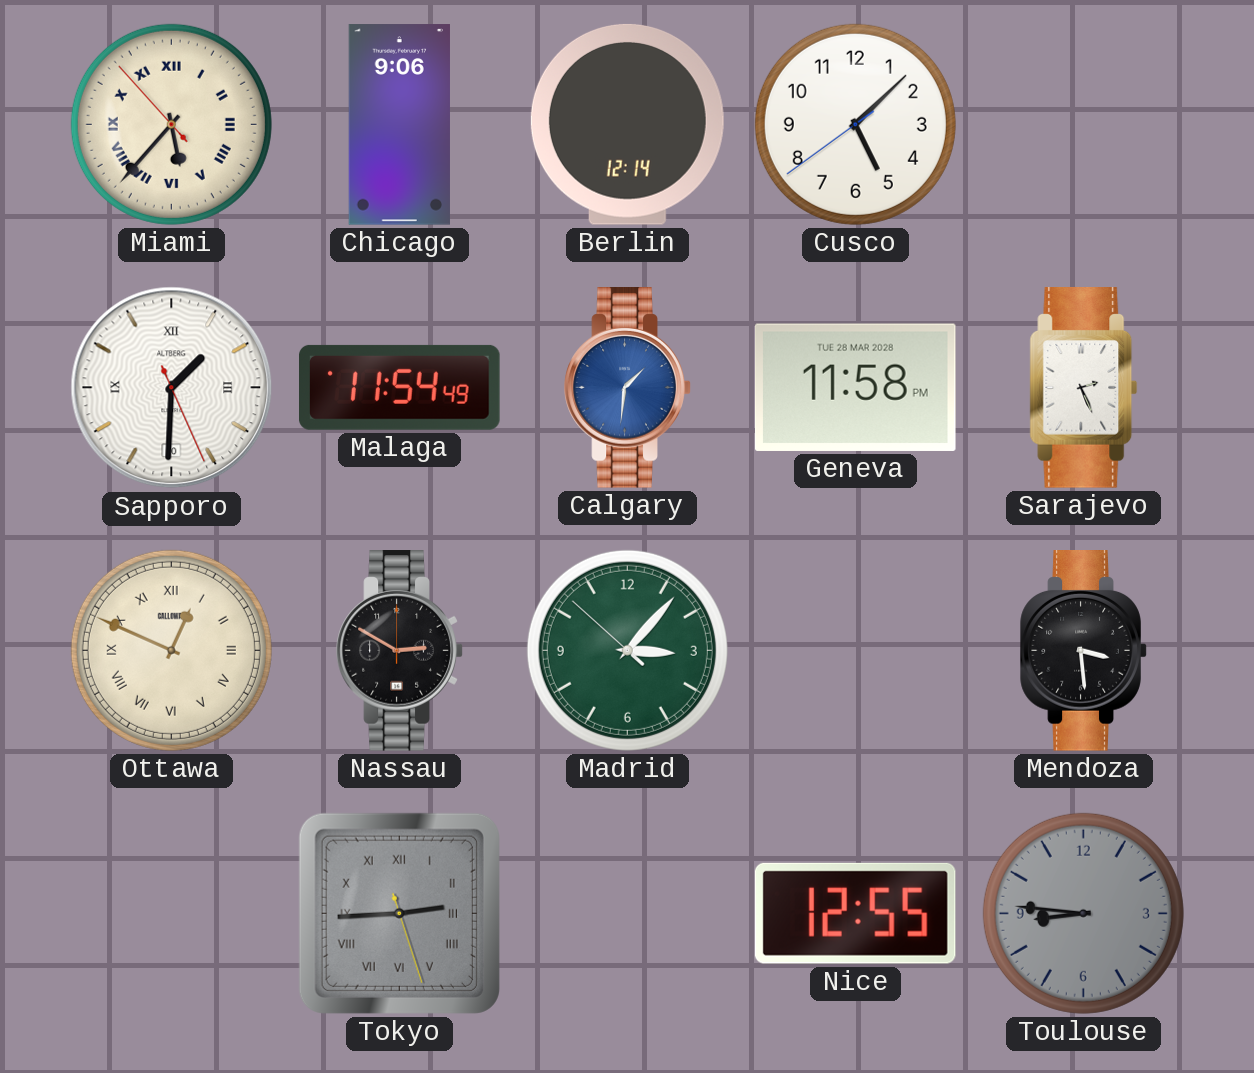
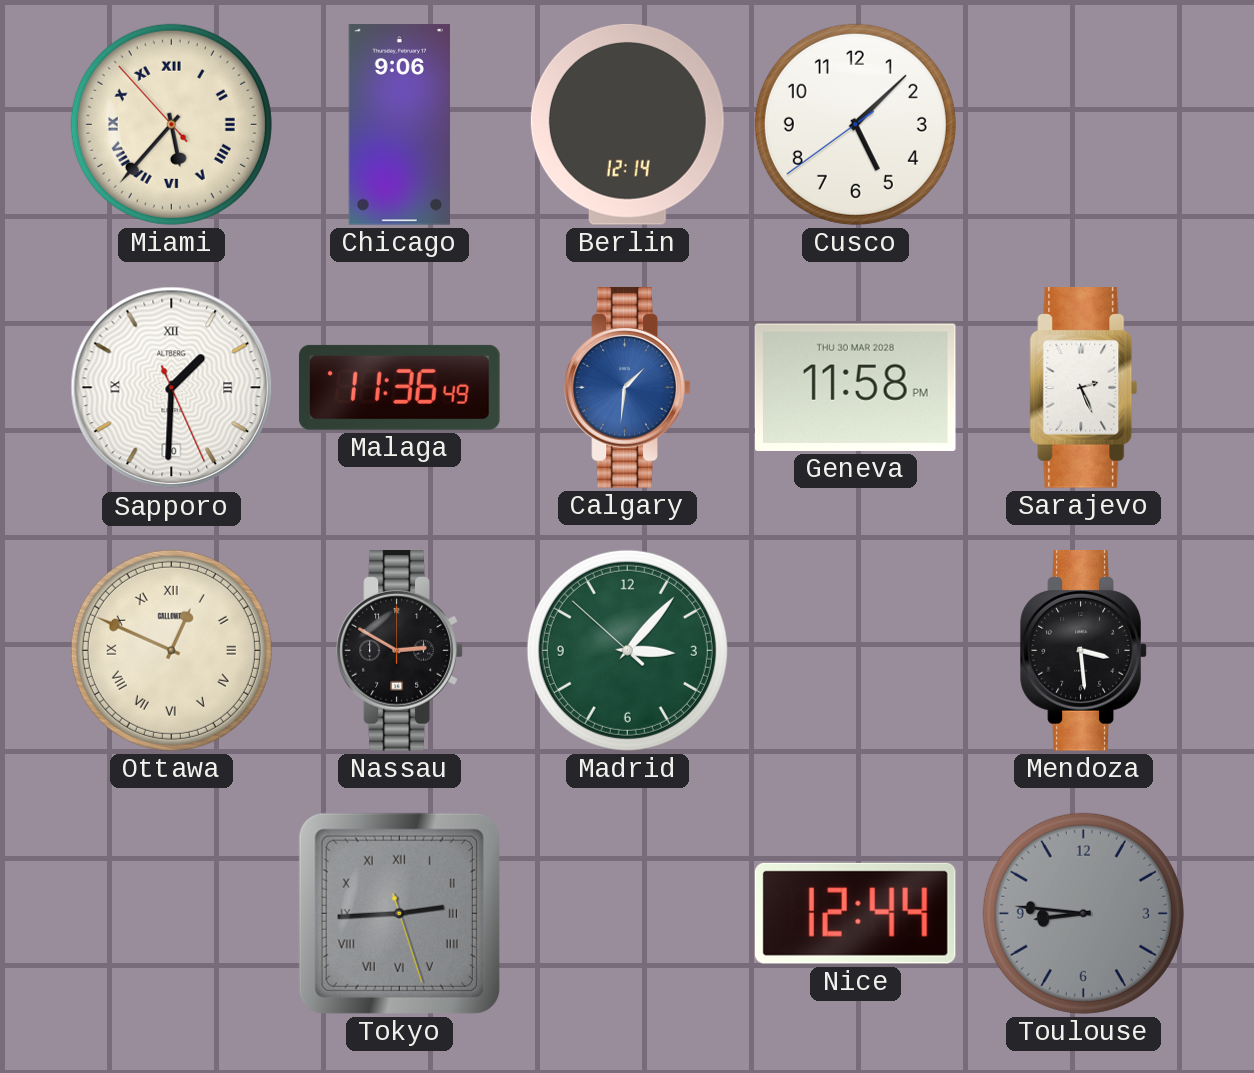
Malaga: 11:54 -> 11:36 (400, 387)
Geneva date: TUE 28 MAR 2028 -> THU 30 MAR 2028 (855, 387)
Nice: 12:55 -> 12:44 (855, 913)
